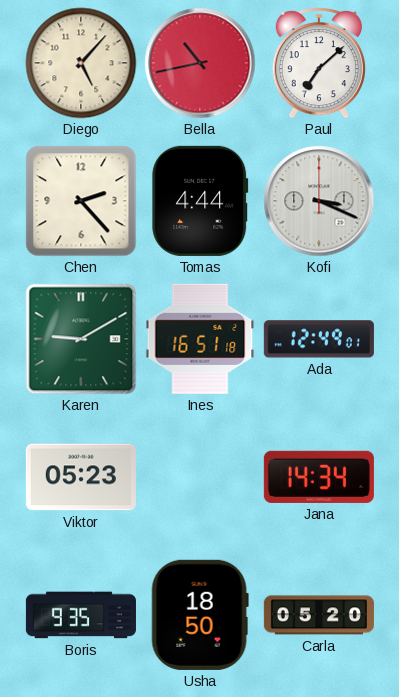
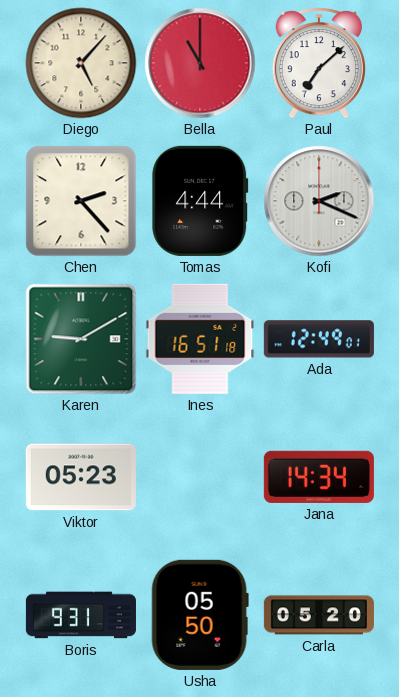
Bella: 10:43 -> 11:00 (200, 63)
Kofi: 3:19 -> 2:19 (319, 201)
Boris: 9:35 -> 9:31 (81, 615)
Usha: 18:50 -> 05:50 (200, 615)
